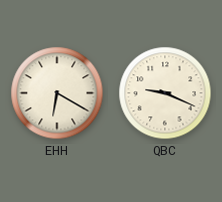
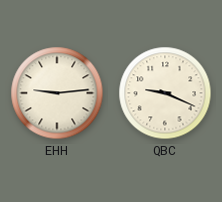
EHH: 6:20 -> 9:14 (57, 93)
